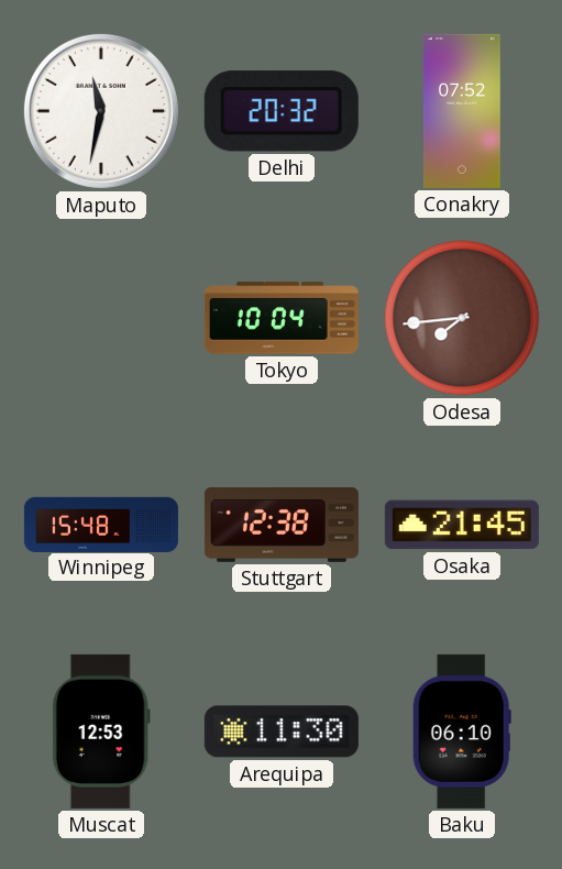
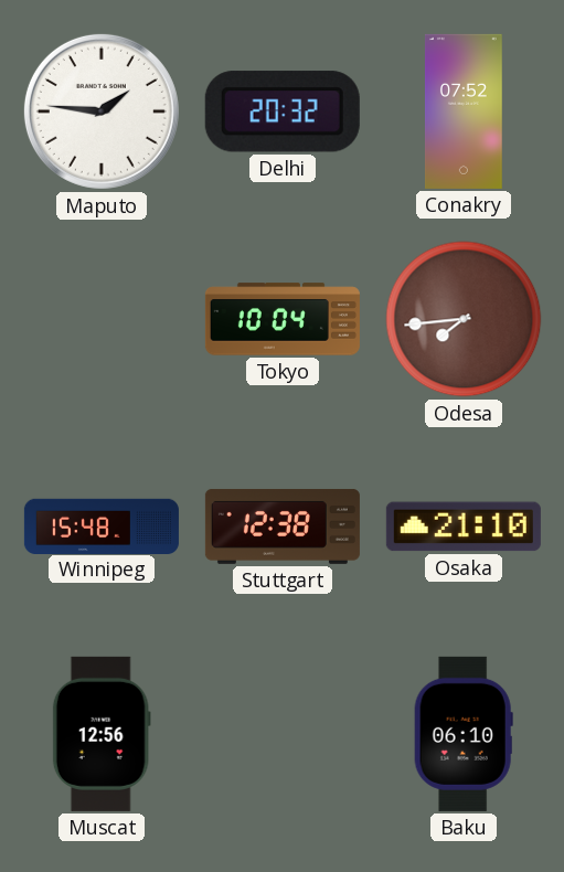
Maputo: 11:32 -> 1:46 (102, 111)
Osaka: 21:45 -> 21:10 (464, 527)
Muscat: 12:53 -> 12:56 (102, 734)
Arequipa: 11:30 -> none (282, 732)
